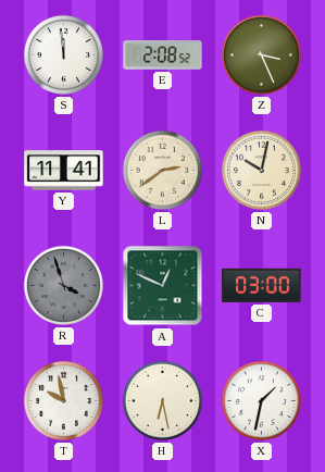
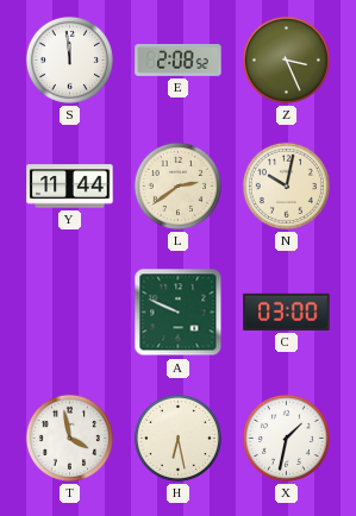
Y: 11:41 -> 11:44 (70, 187)
R: 3:57 -> none (63, 285)
A: 12:49 -> 9:49 (179, 313)
T: 9:58 -> 3:58 (69, 438)
